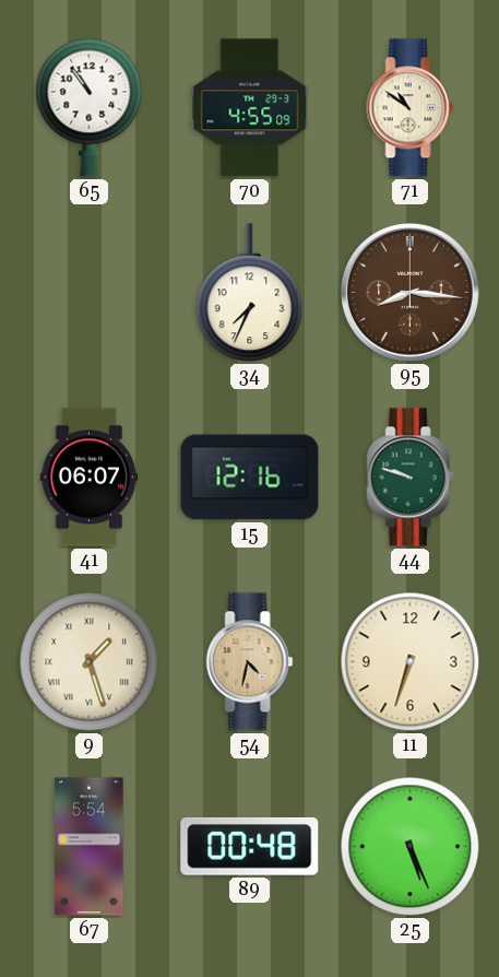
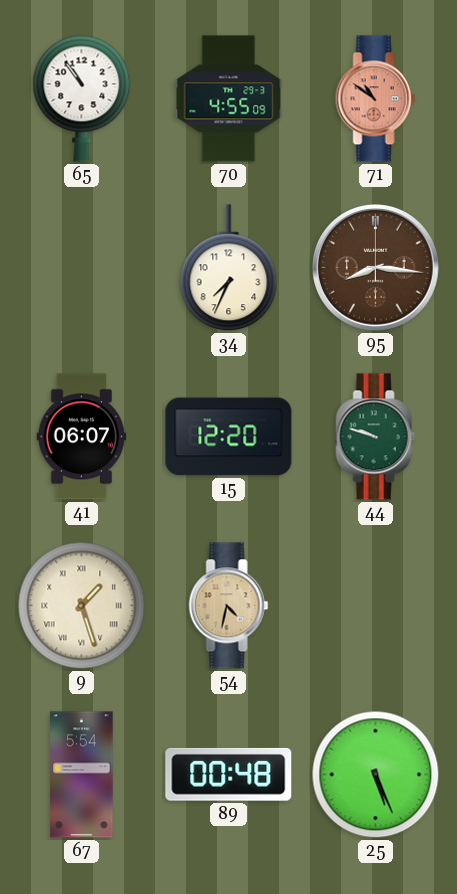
71 dial: cream -> salmon (376, 99)
15: 12:16 -> 12:20 (229, 437)
11: 6:33 -> none (411, 662)
